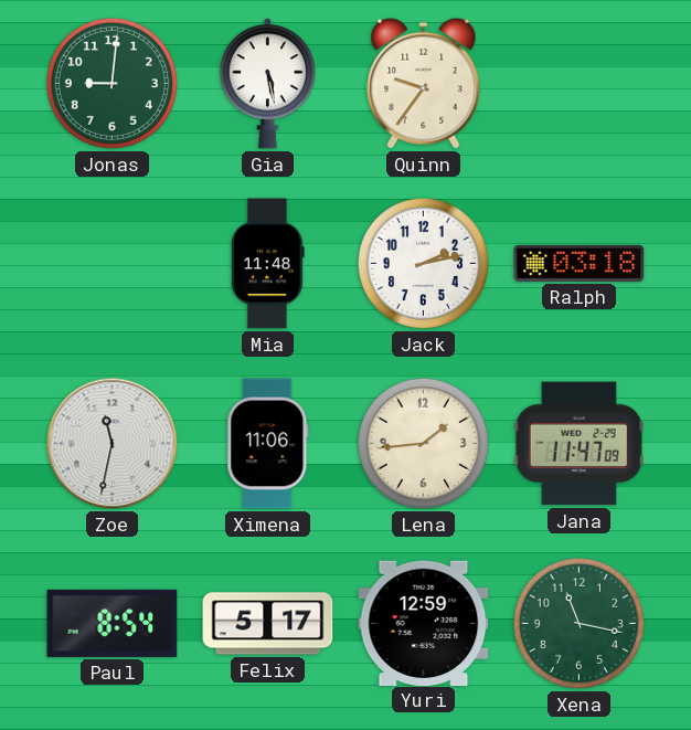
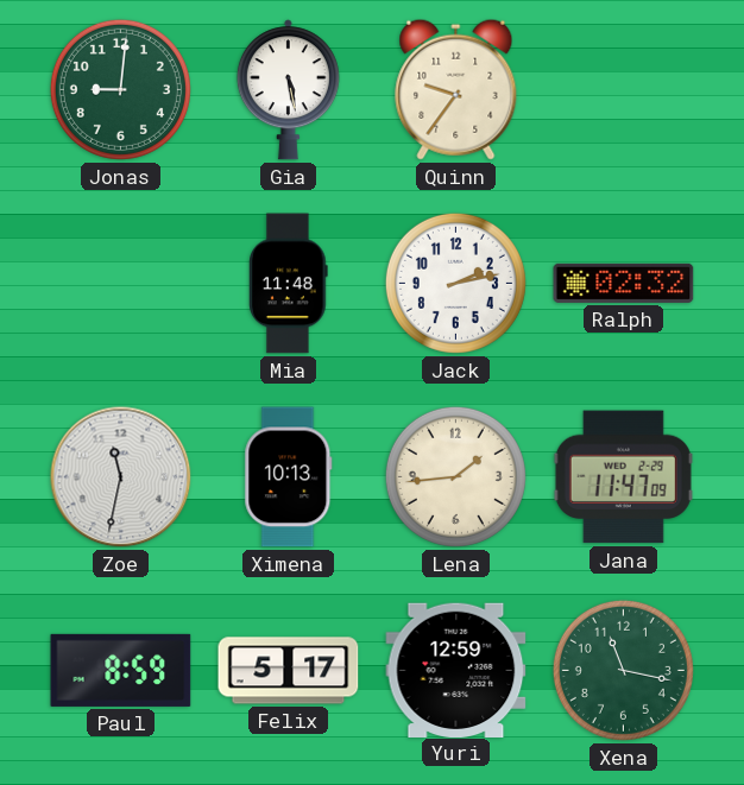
Ralph: 03:18 -> 02:32 (624, 283)
Ximena: 11:06 -> 10:13 (289, 477)
Paul: 8:54 -> 8:59 (121, 670)
